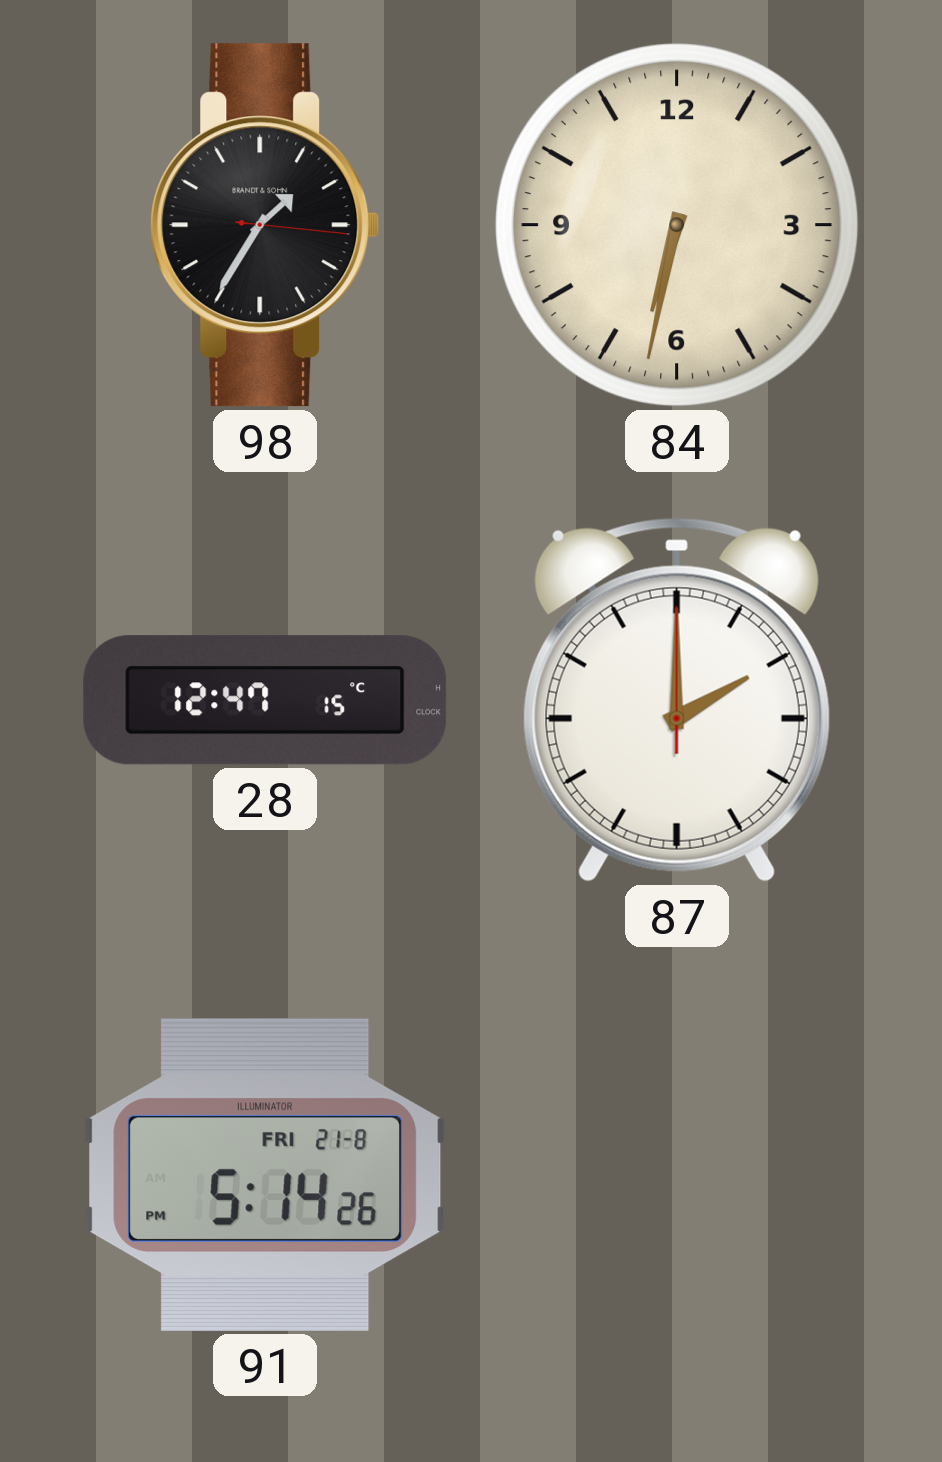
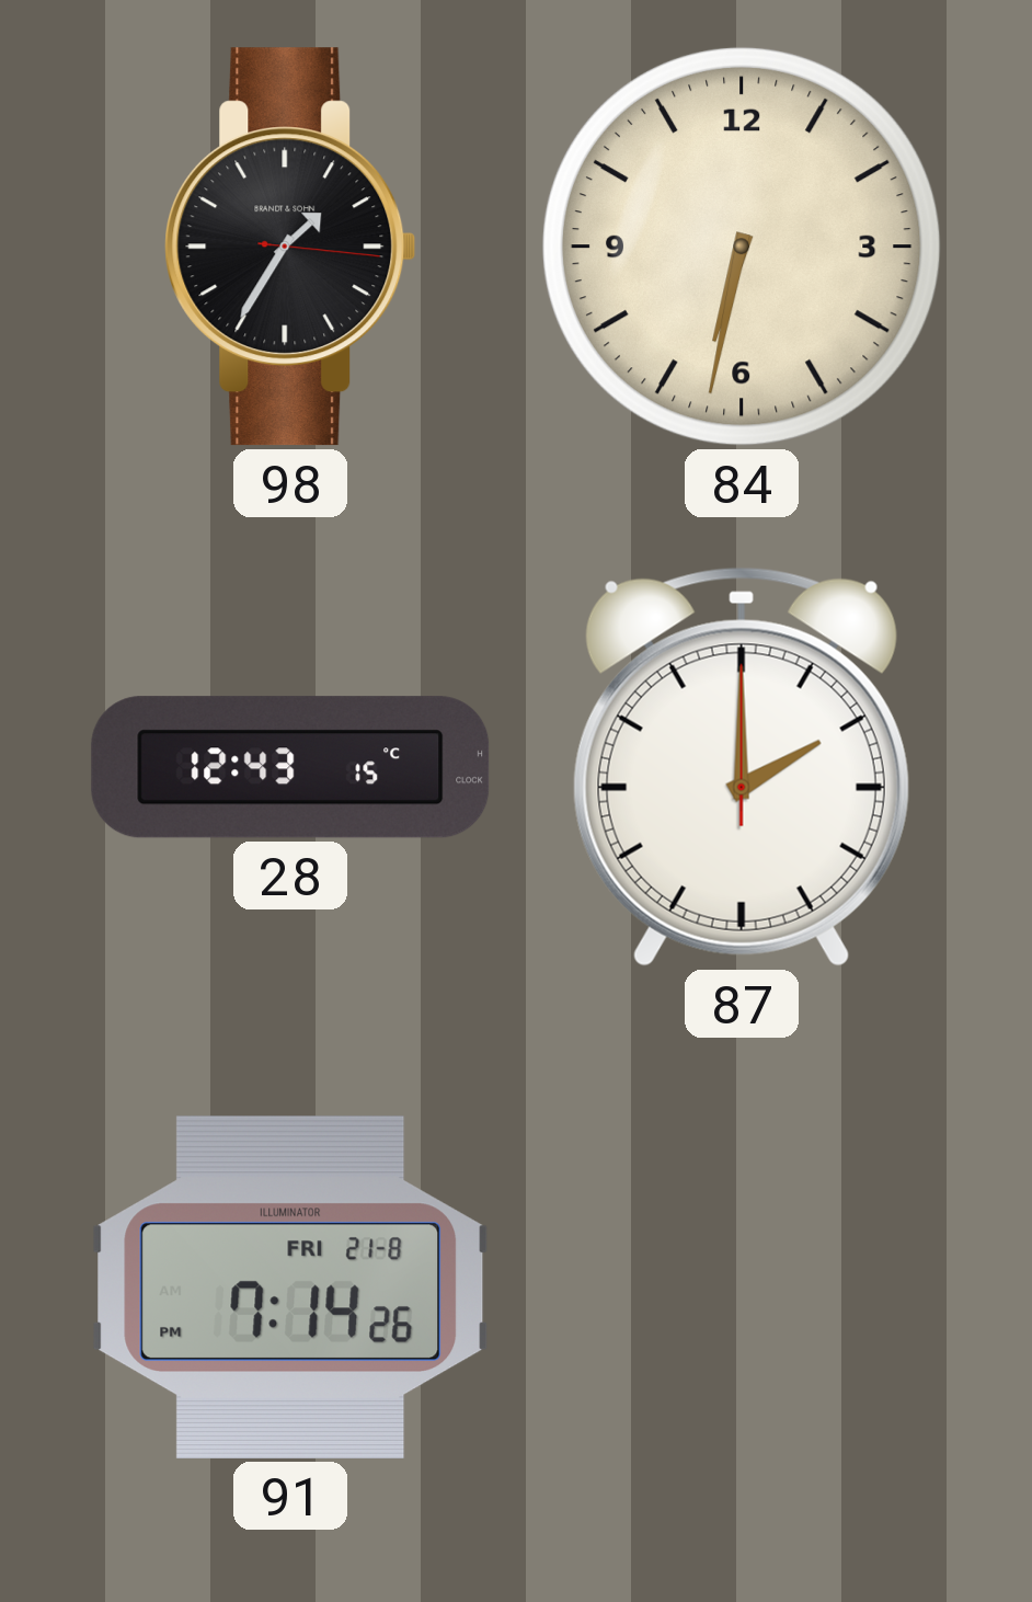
28: 12:47 -> 12:43 (290, 767)
91: 5:14 -> 7:14 (290, 1288)
